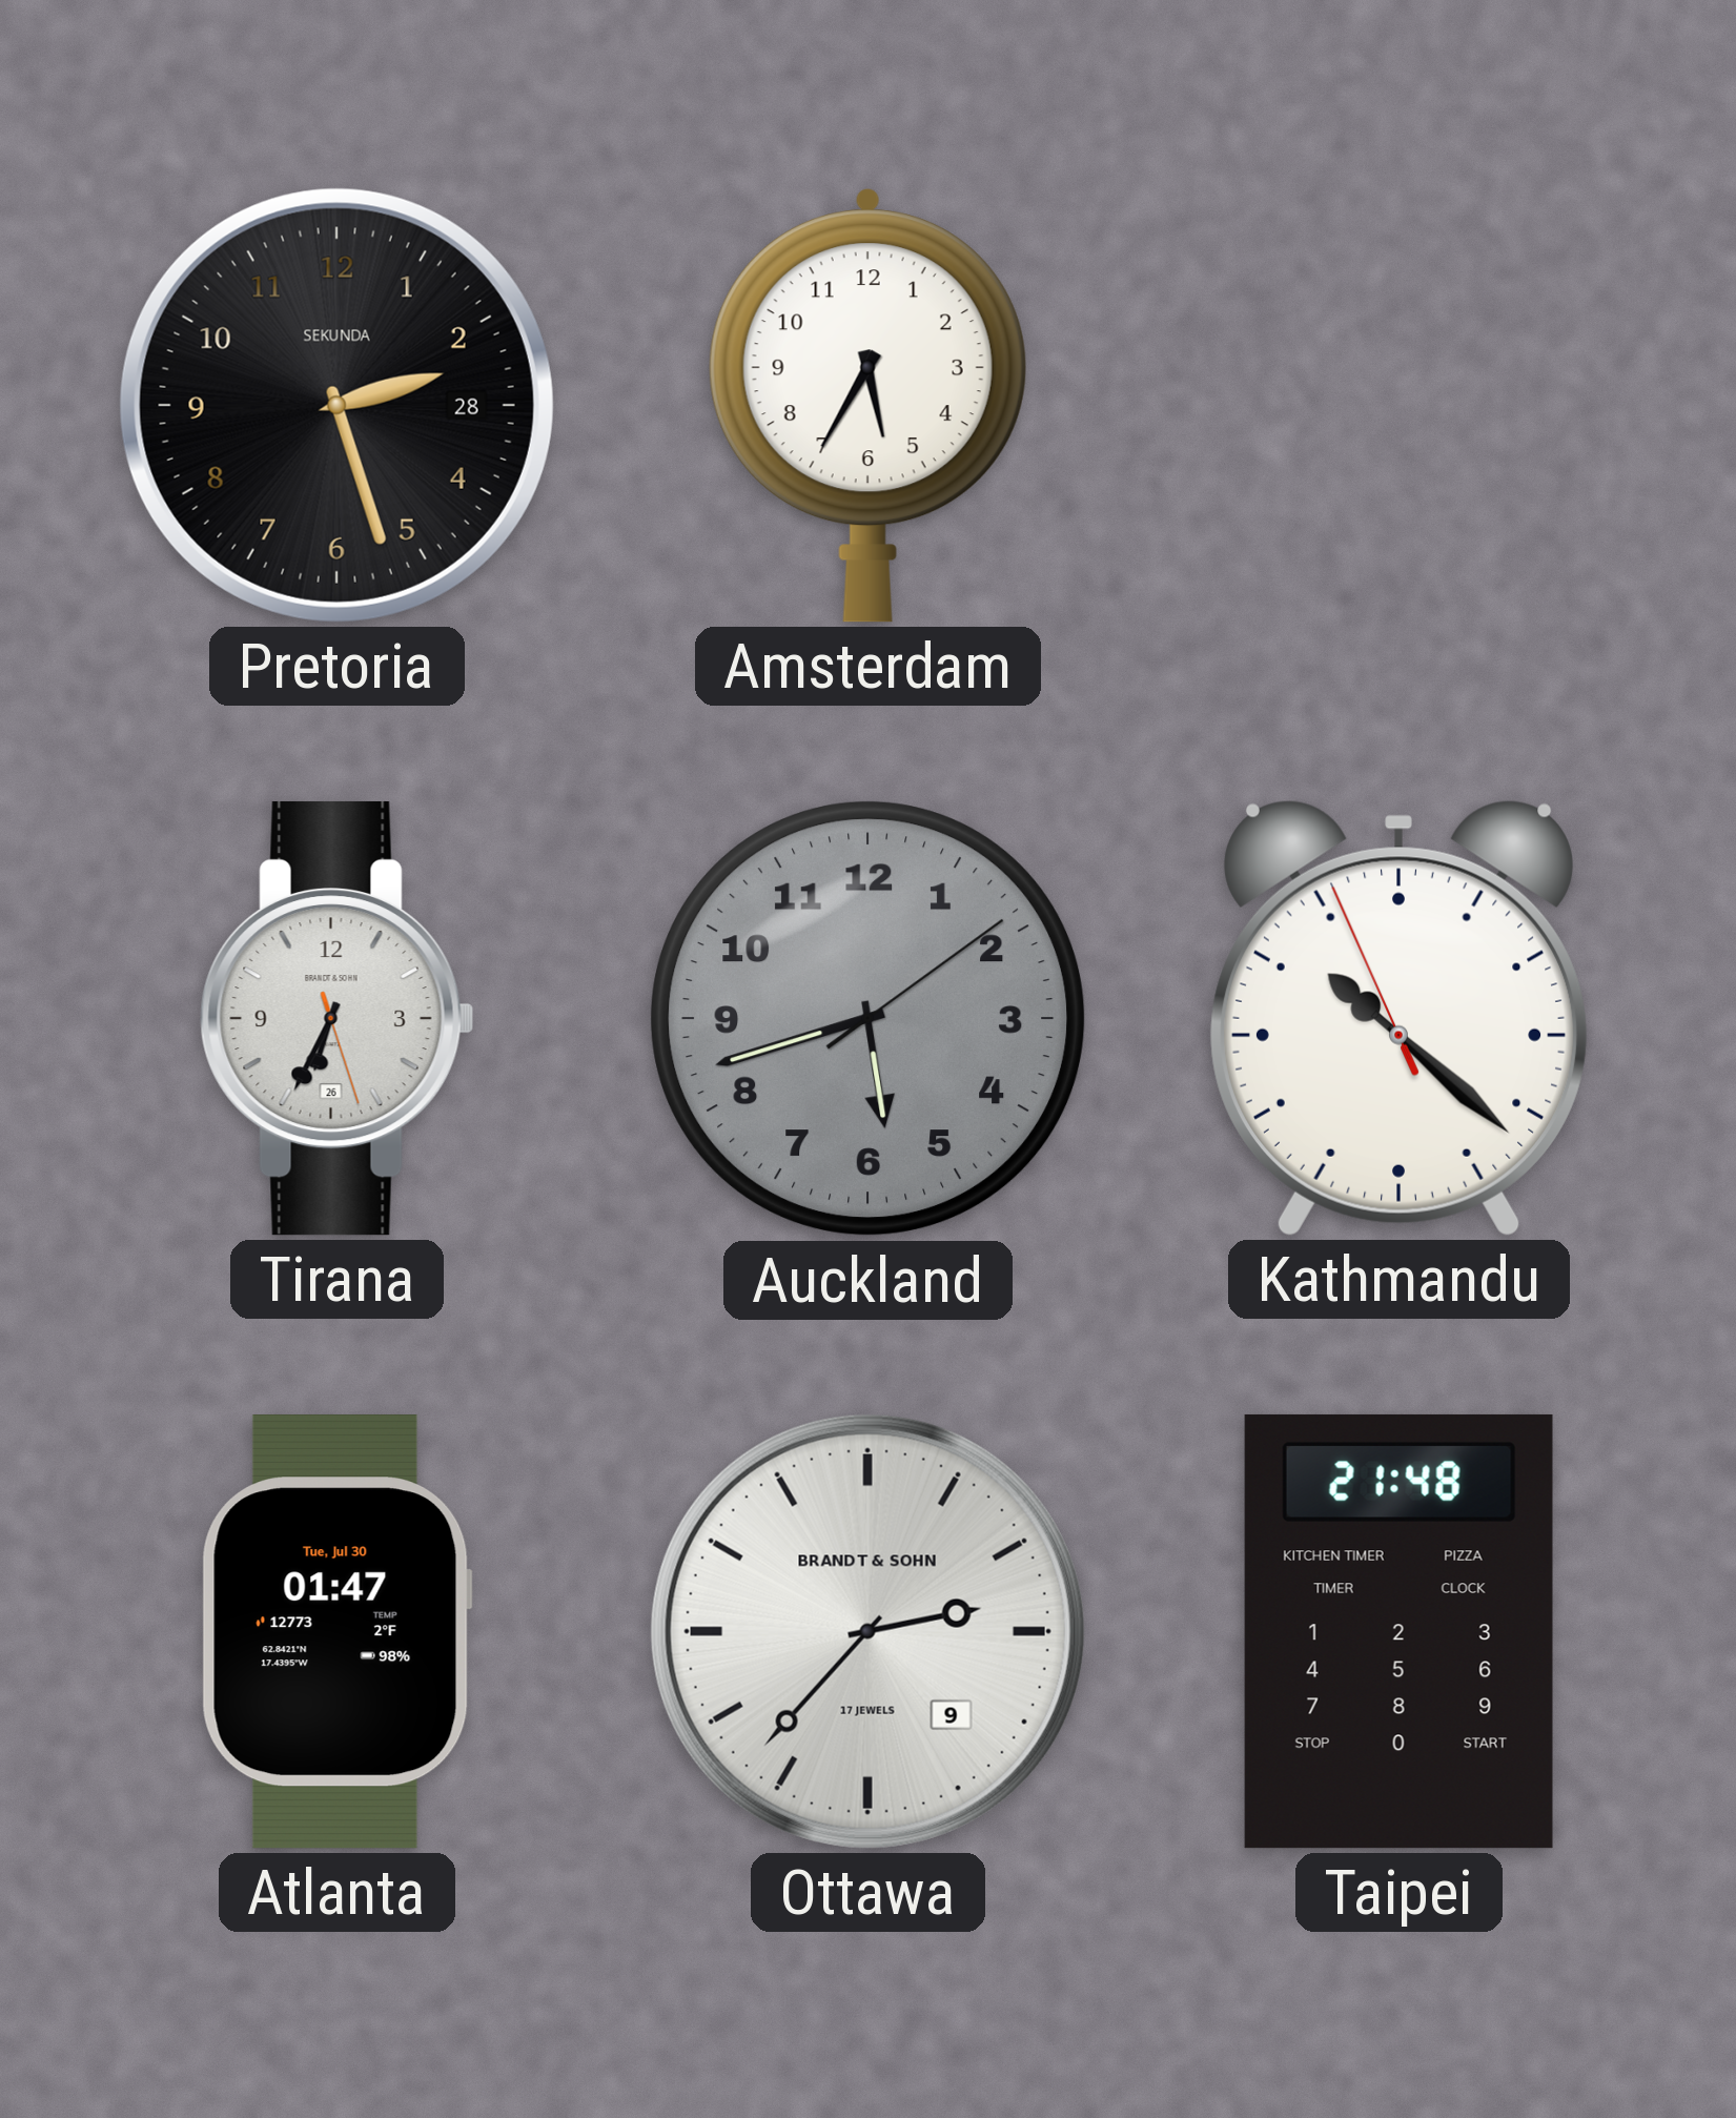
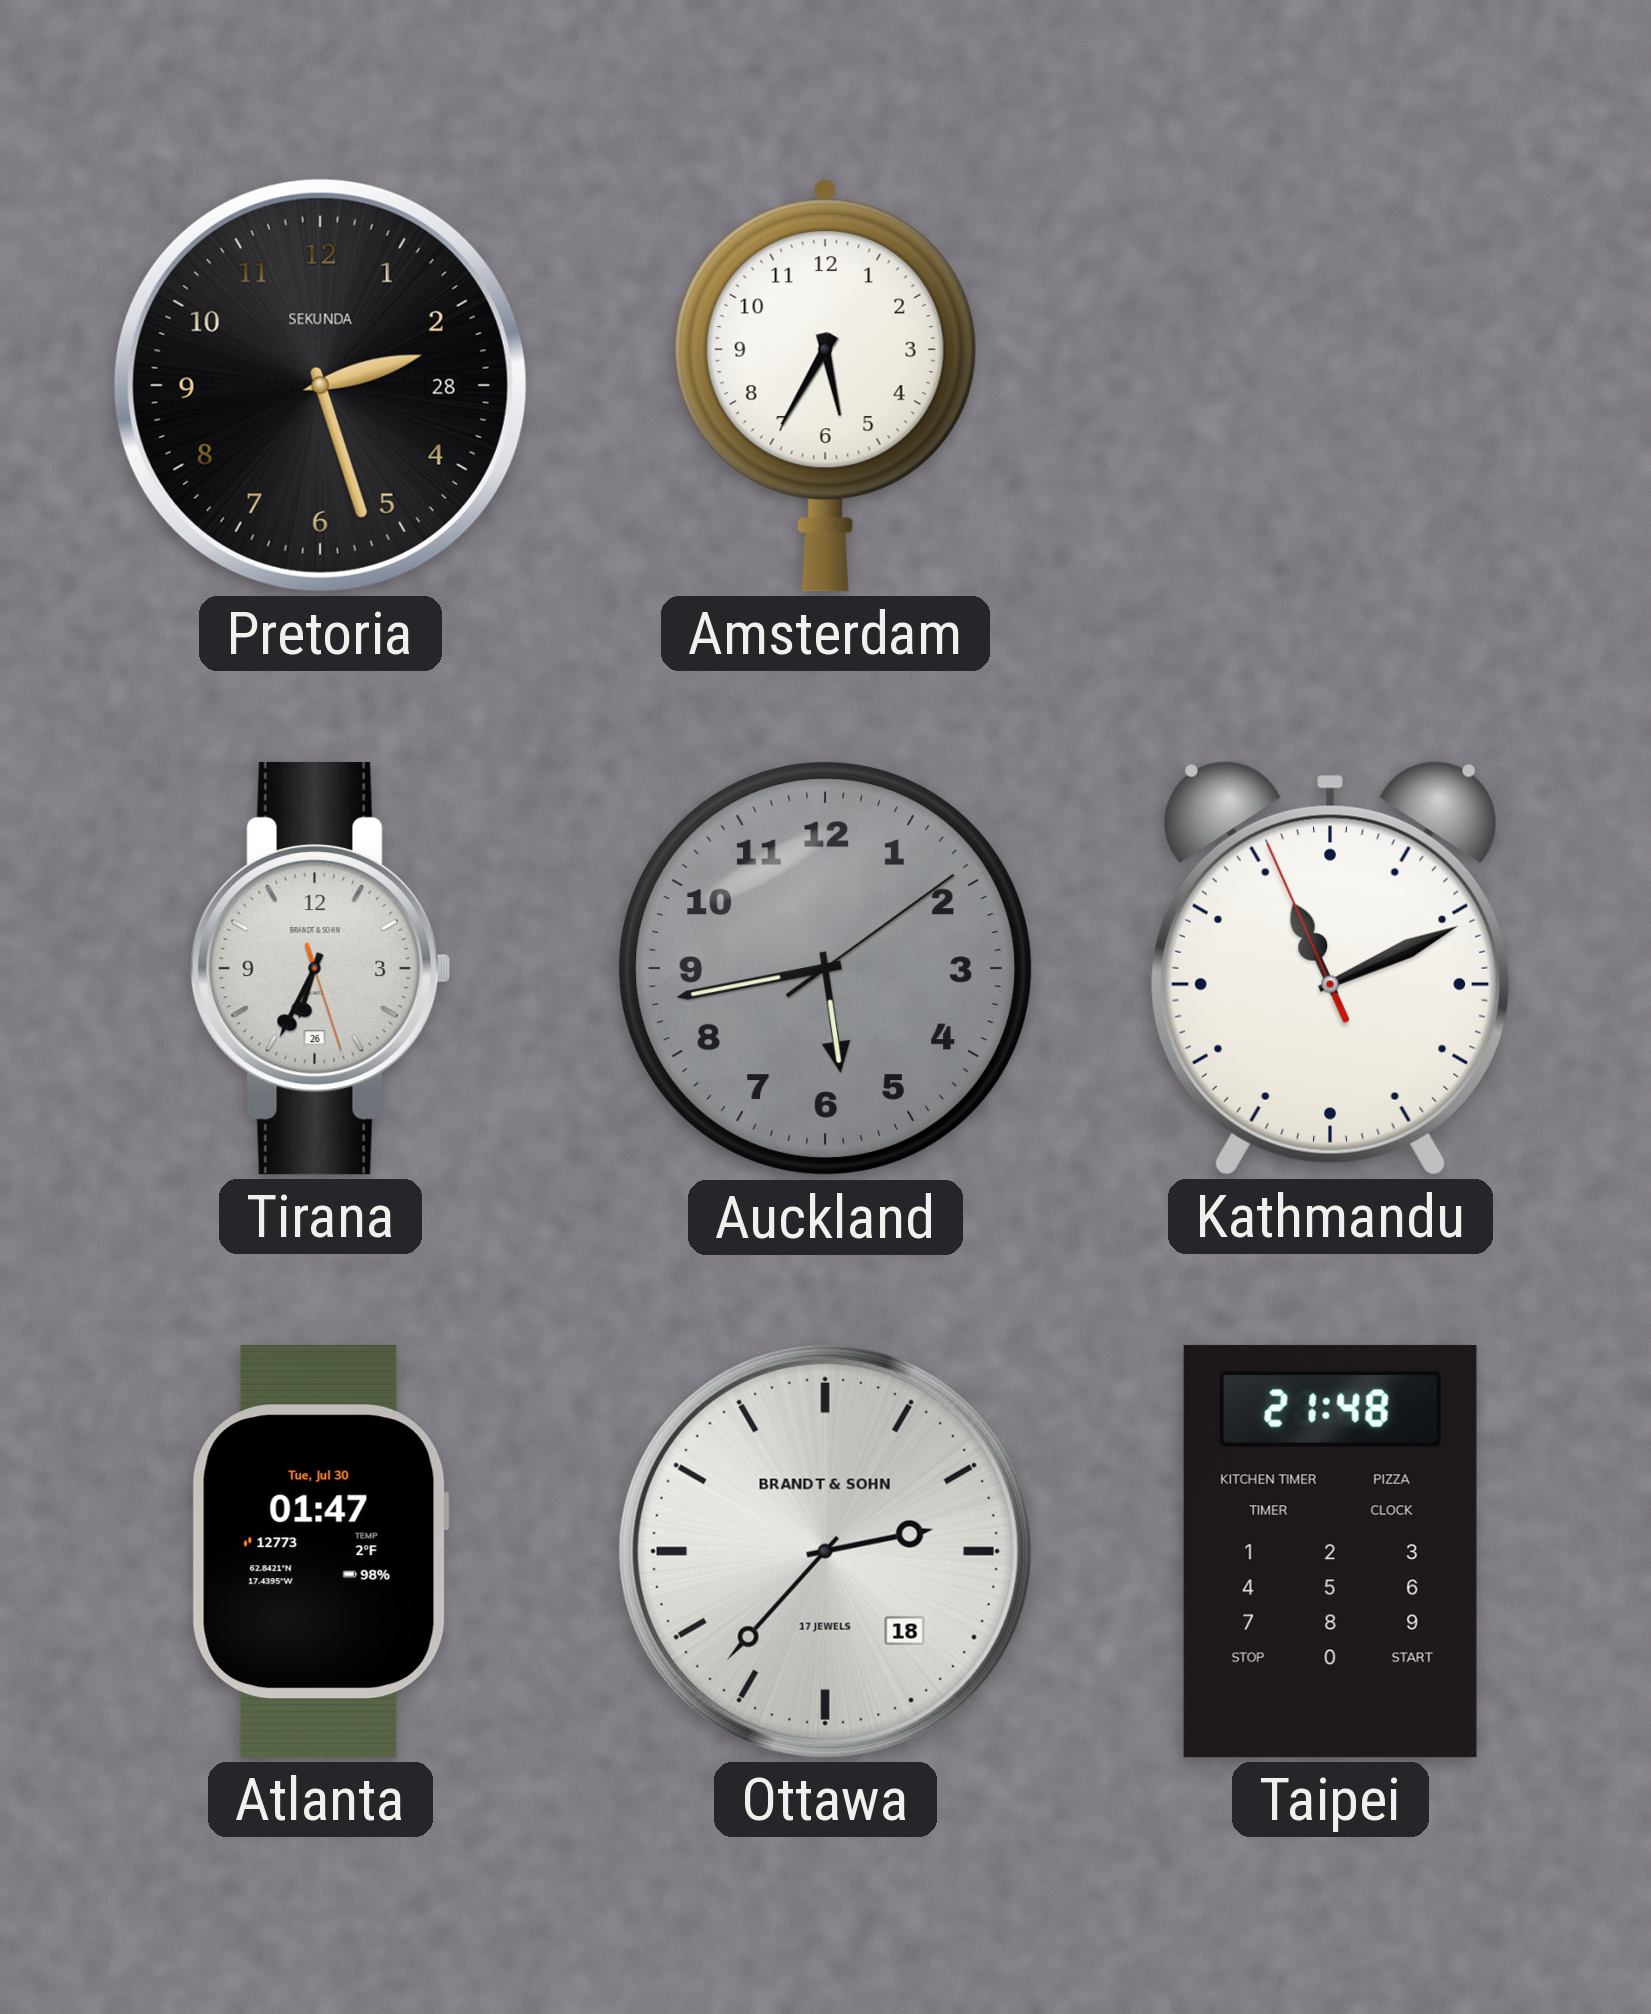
Auckland: 5:42 -> 5:43 (826, 969)
Kathmandu: 10:21 -> 11:10 (1330, 968)
Ottawa date: 9 -> 18 (825, 1551)
